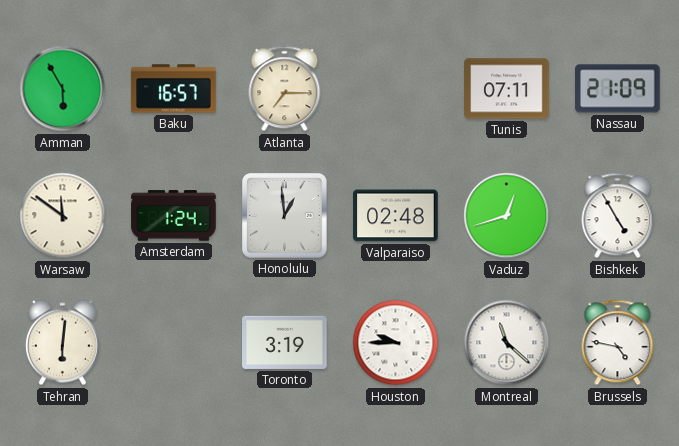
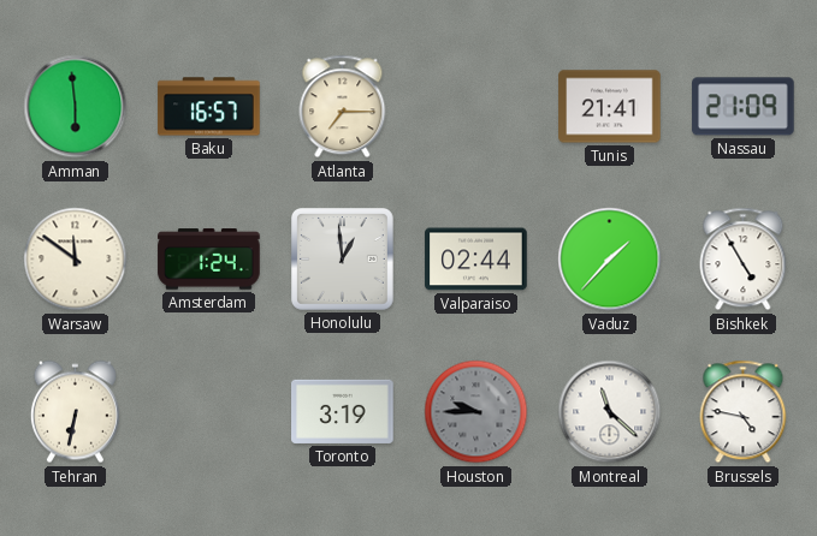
Amman: 5:55 -> 5:59 (76, 107)
Tunis: 07:11 -> 21:41 (610, 107)
Valparaiso: 02:48 -> 02:44 (476, 260)
Vaduz: 12:42 -> 1:37 (610, 260)
Tehran: 6:01 -> 6:32 (75, 412)
Houston dial: white -> grey (476, 412)
